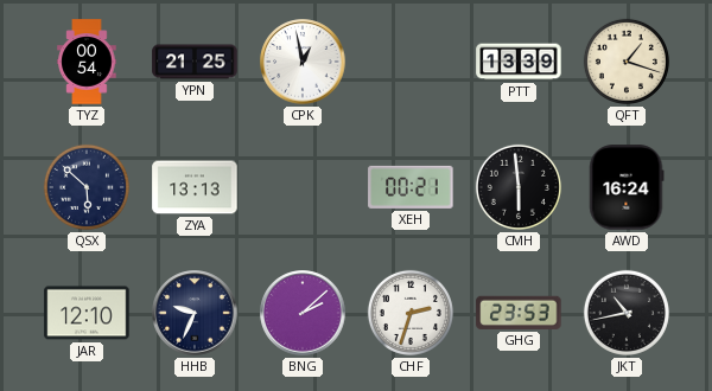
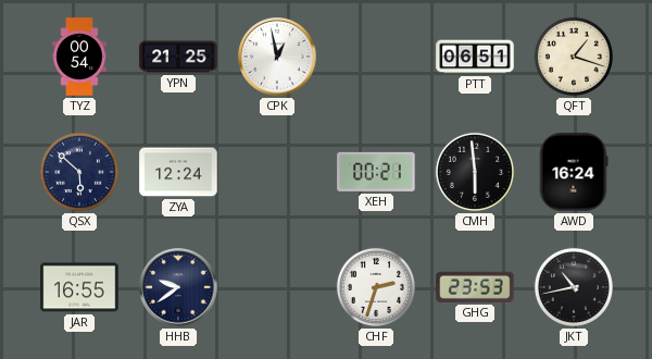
PTT: 13:39 -> 06:51 (475, 57)
ZYA: 13:13 -> 12:24 (178, 172)
JAR: 12:10 -> 16:55 (79, 287)
HHB: 9:34 -> 9:39 (178, 287)
BNG: 2:08 -> none (303, 313)
